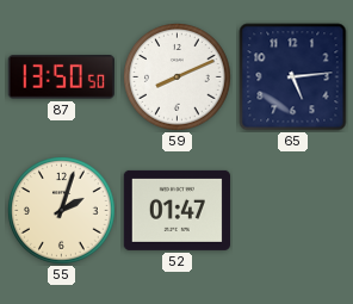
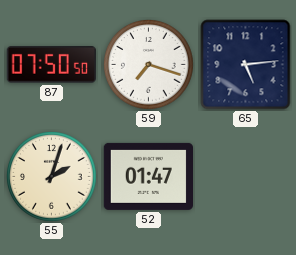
87: 13:50 -> 07:50 (51, 65)
59: 8:11 -> 7:18 (149, 65)
